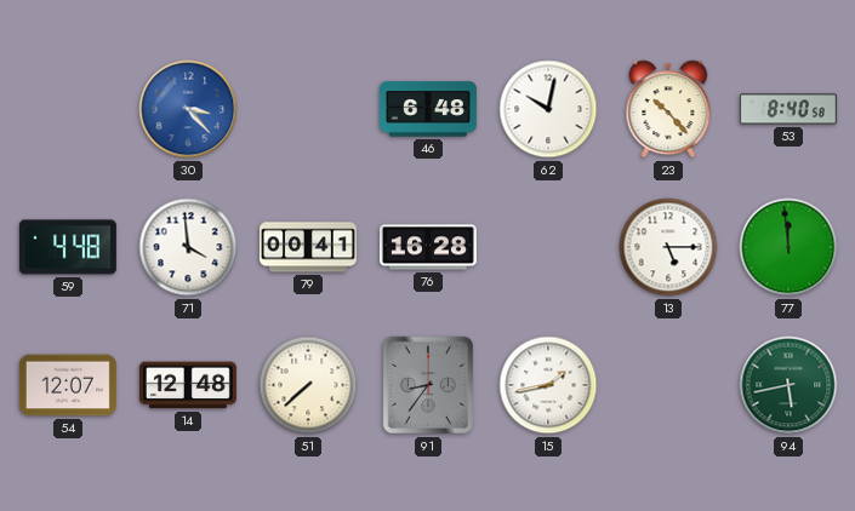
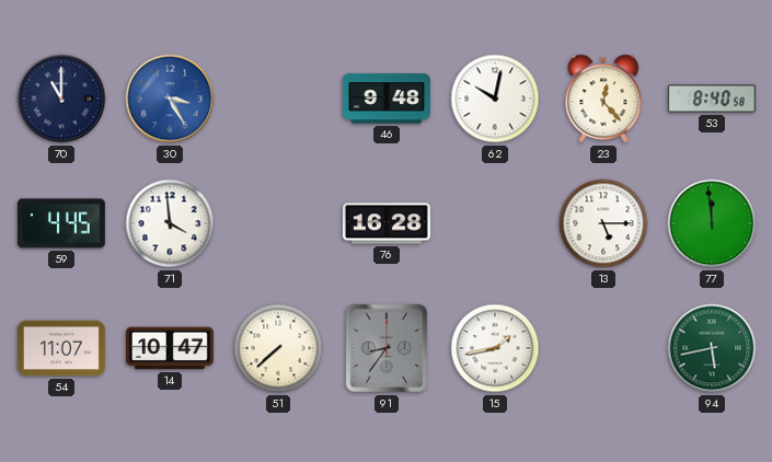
70: none -> 11:00 (61, 99)
30: 3:23 -> 3:25 (170, 99)
46: 6:48 -> 9:48 (387, 99)
23: 10:23 -> 12:23 (603, 99)
59: 4:48 -> 4:45 (61, 223)
79: 00:41 -> none (308, 247)
54: 12:07 -> 11:07 (61, 348)
14: 12:48 -> 10:47 (170, 348)
